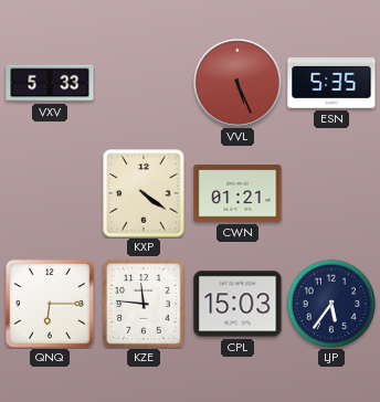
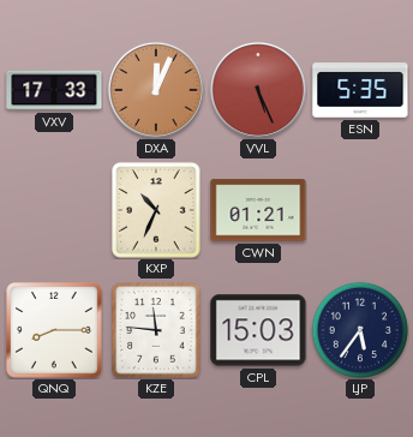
VXV: 5:33 -> 17:33 (54, 90)
DXA: none -> 12:04 (156, 90)
KXP: 4:21 -> 10:34 (156, 210)
QNQ: 6:15 -> 8:15 (54, 330)
